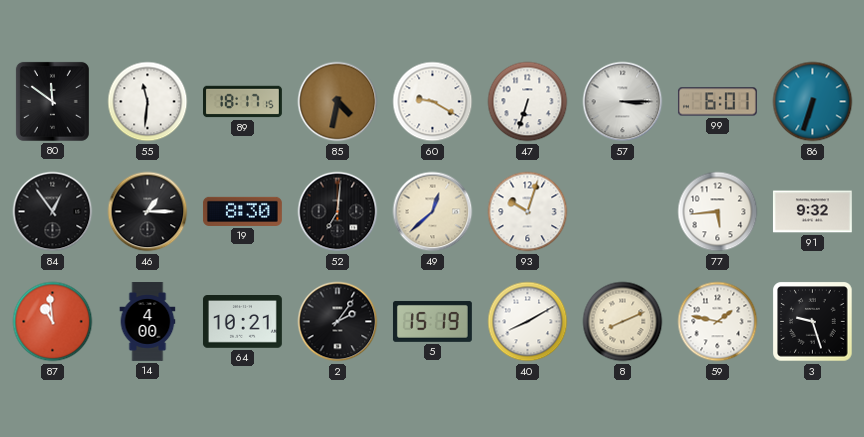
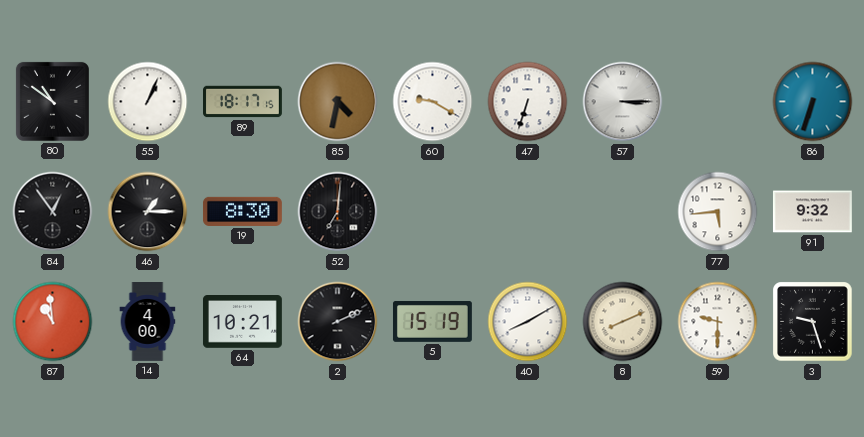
80: 11:51 -> 10:51 (52, 101)
55: 11:31 -> 1:04 (148, 102)
99: 6:01 -> none (717, 102)
49: 12:38 -> none (433, 212)
93: 10:03 -> none (528, 212)
2: 2:06 -> 2:11 (338, 322)
59: 1:47 -> 9:30 (718, 322)
